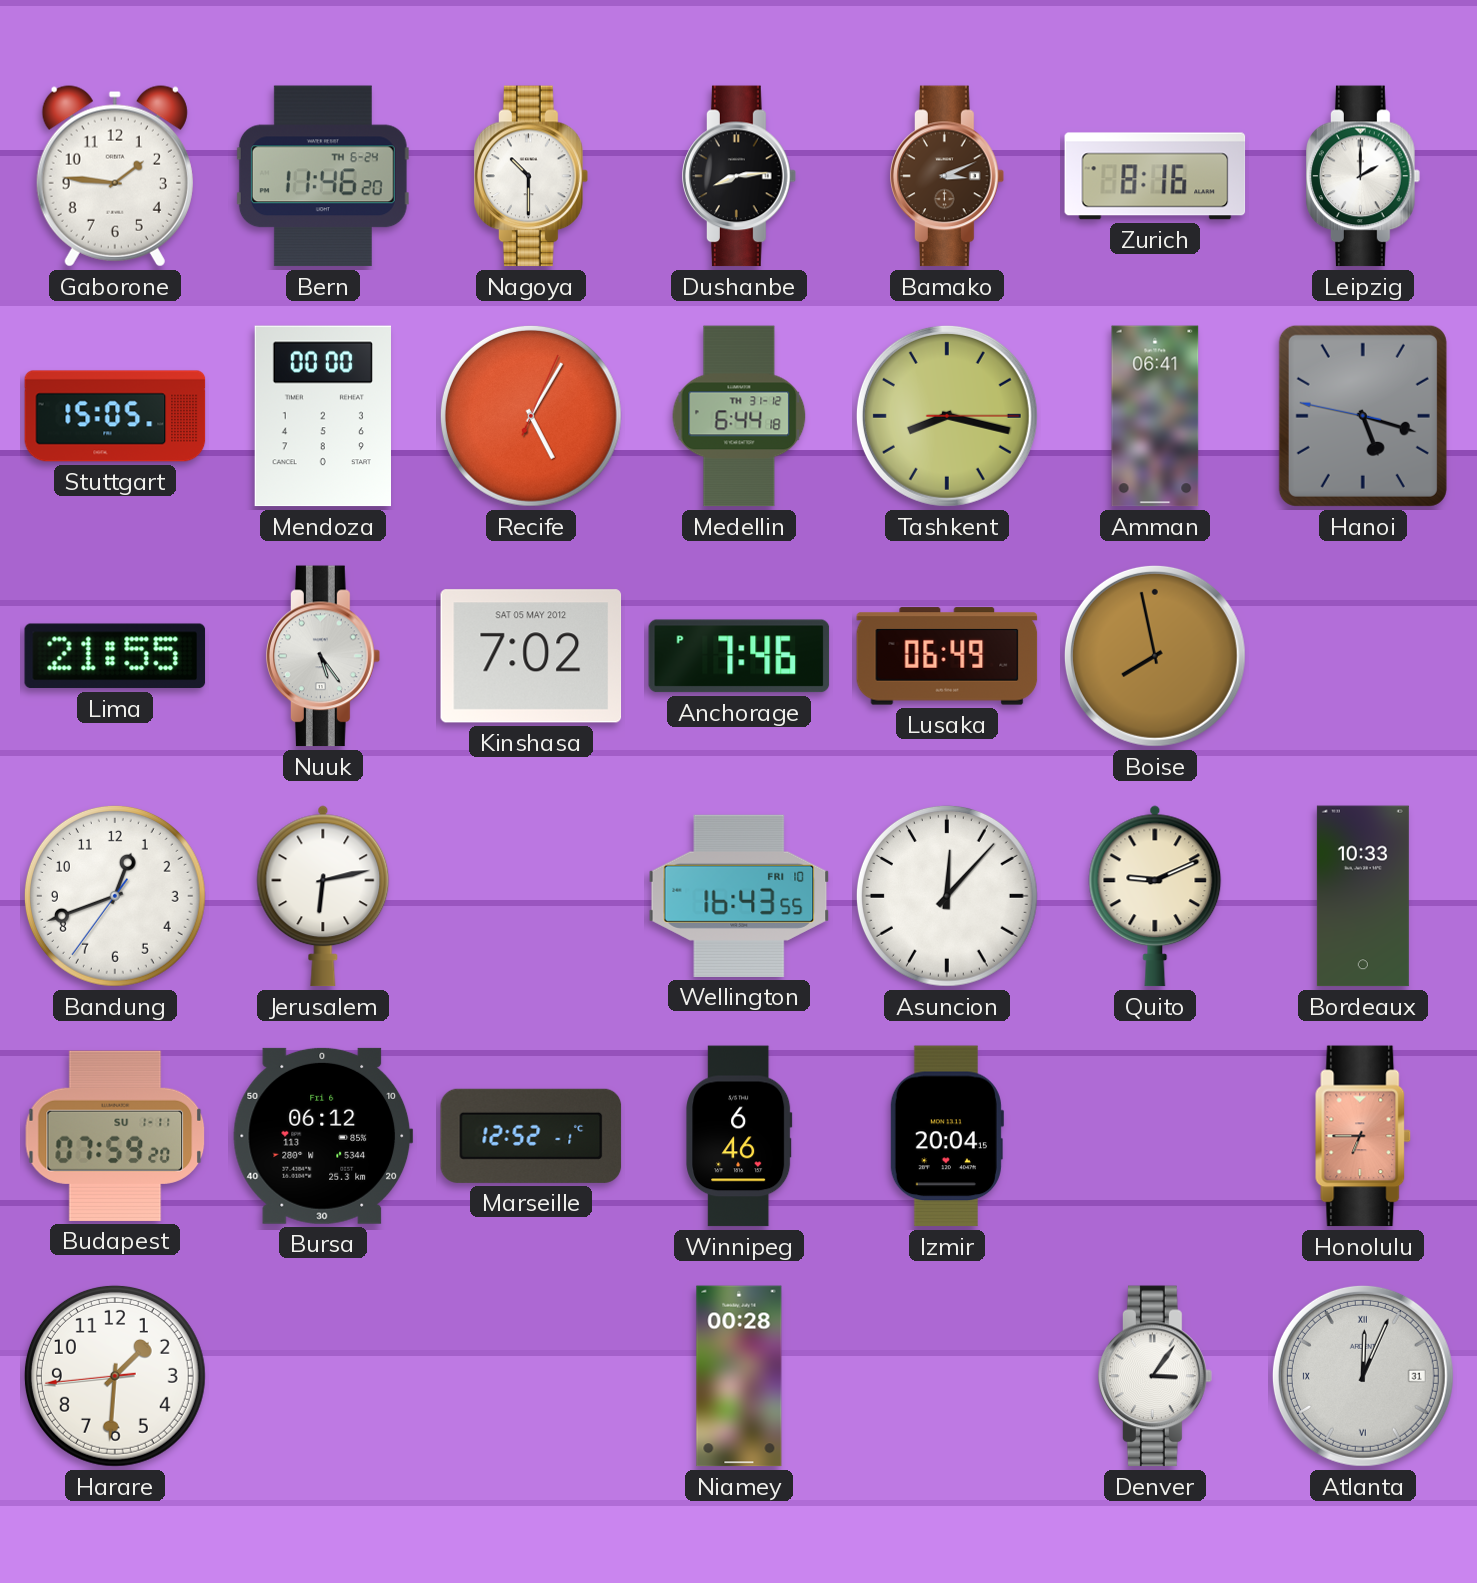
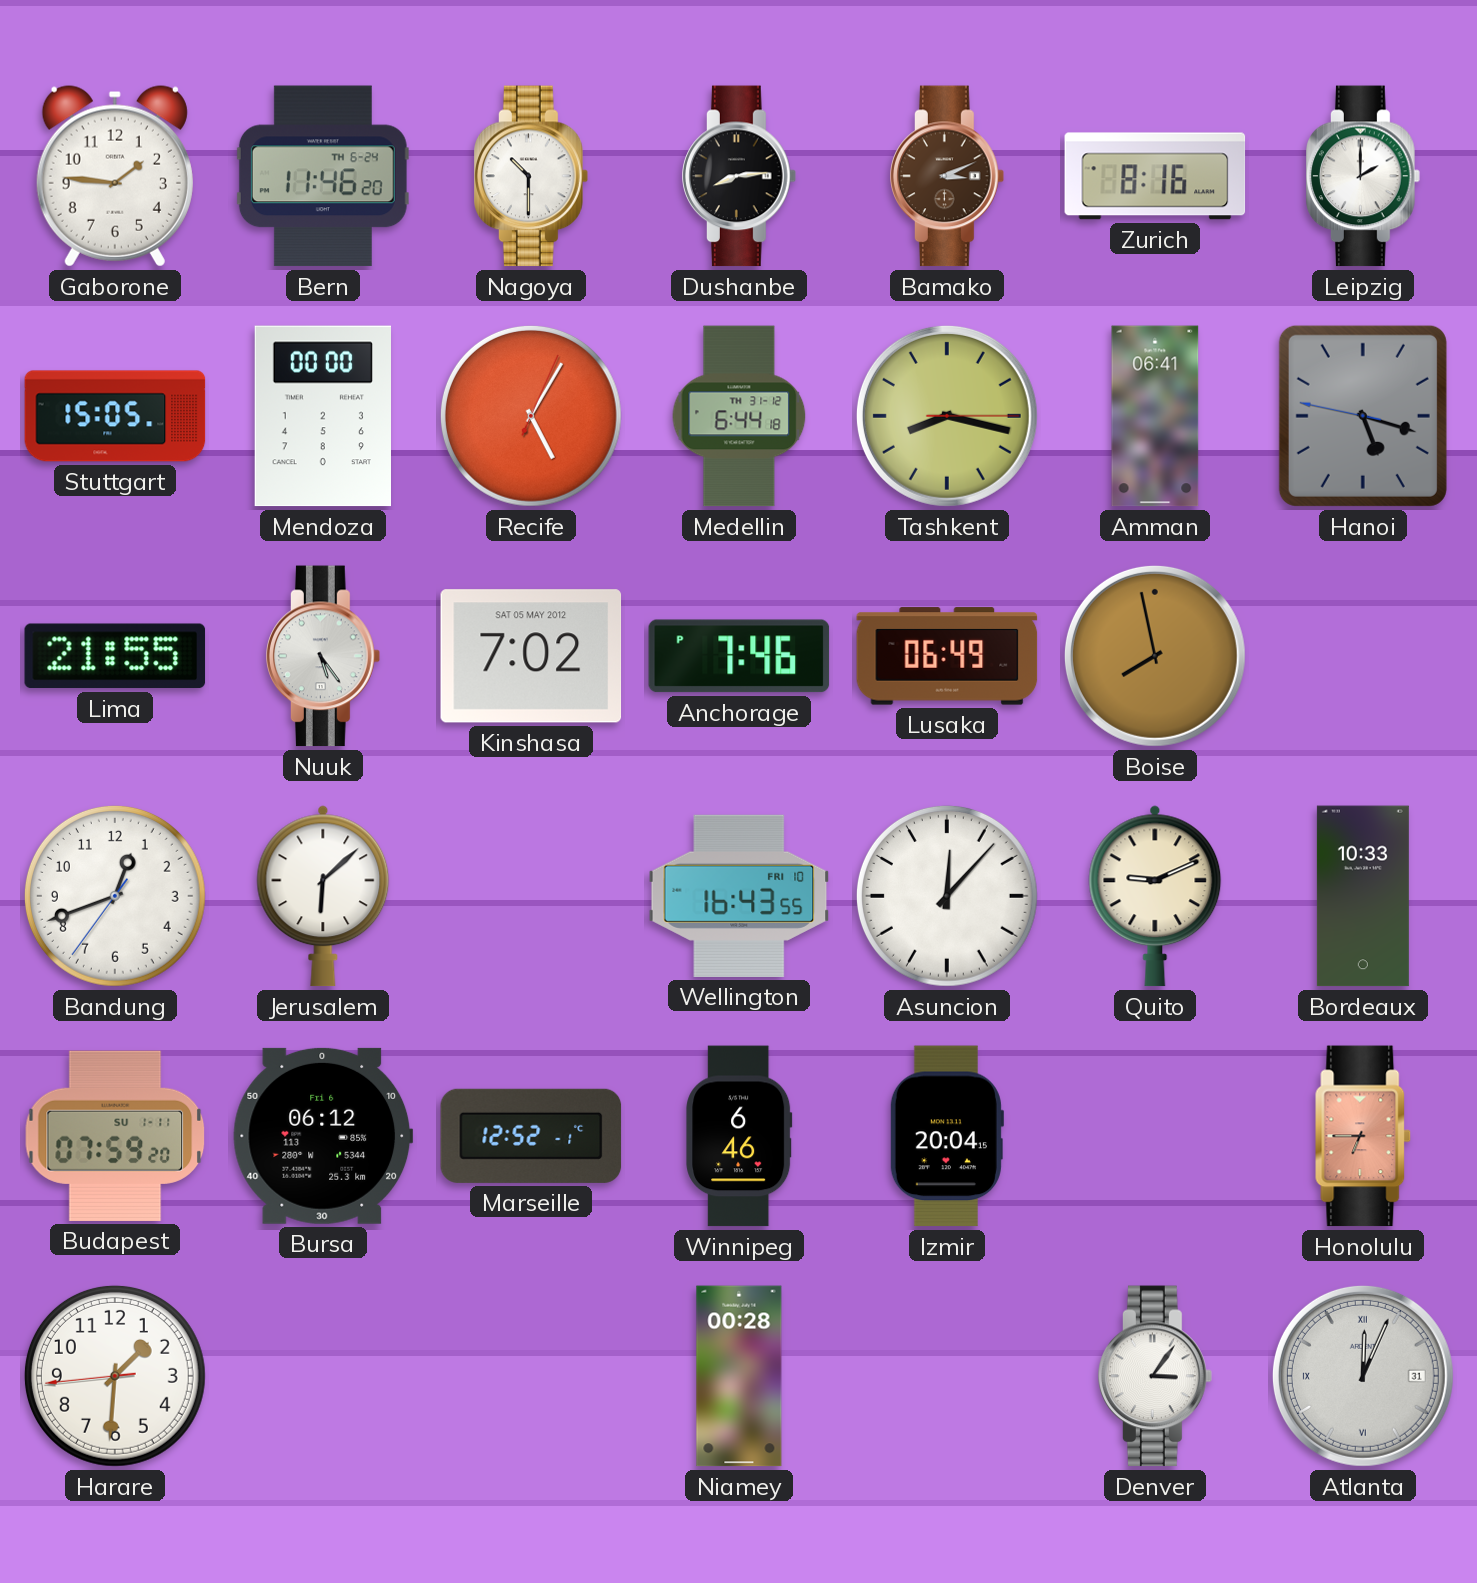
Jerusalem: 6:13 -> 6:08 (323, 896)
